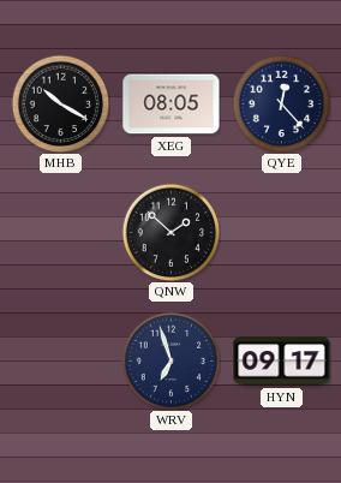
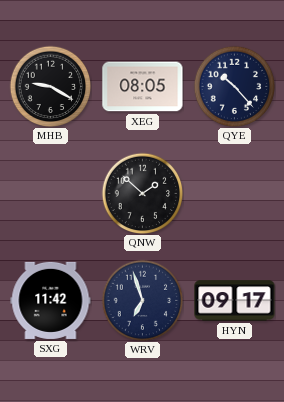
MHB: 10:20 -> 9:20 (50, 86)
QYE: 12:23 -> 10:23 (234, 86)
SXG: none -> 11:42 (51, 300)
